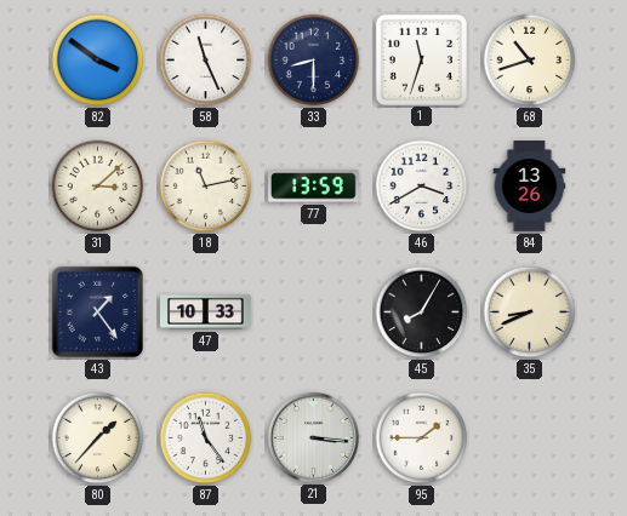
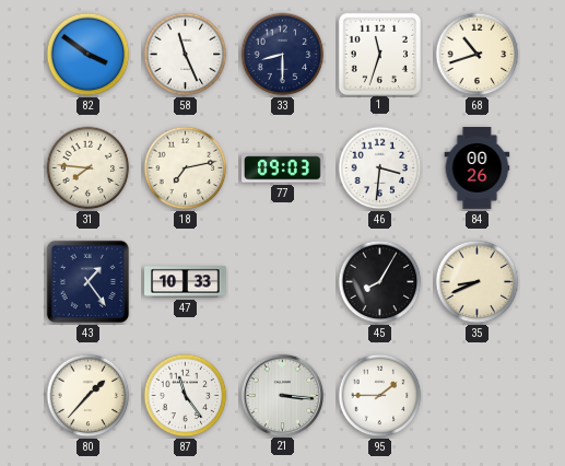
31: 3:08 -> 7:46 (89, 168)
18: 11:13 -> 7:13 (186, 168)
77: 13:59 -> 09:03 (283, 168)
46: 3:40 -> 3:31 (380, 168)
84: 13:26 -> 00:26 (478, 168)
